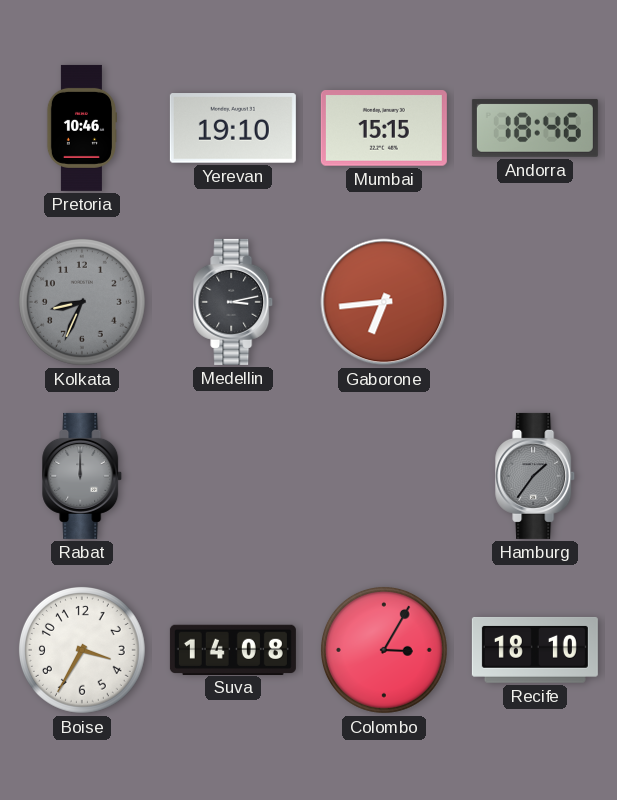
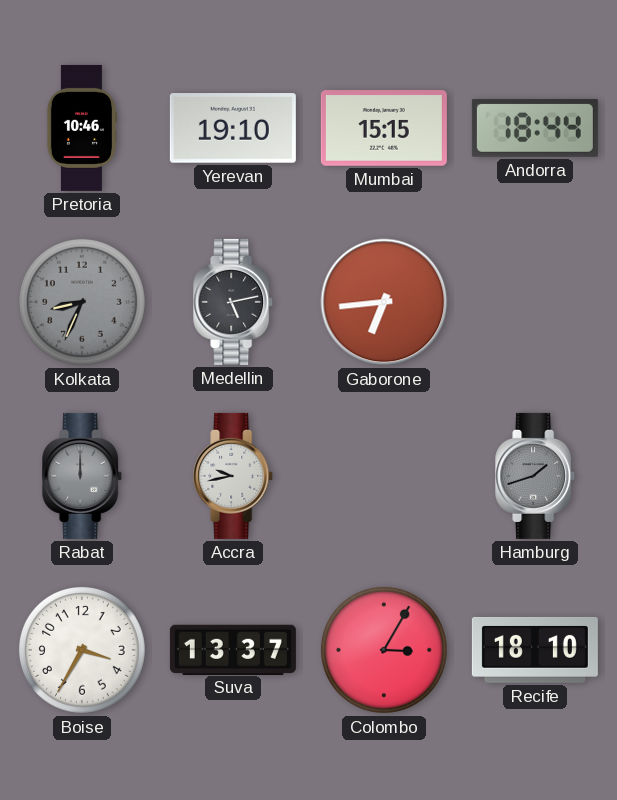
Andorra: 18:46 -> 18:44 (535, 128)
Medellin: 3:13 -> 5:13 (234, 302)
Accra: none -> 9:43 (234, 476)
Hamburg: 1:36 -> 1:42 (536, 476)
Suva: 14:08 -> 13:37 (233, 649)
